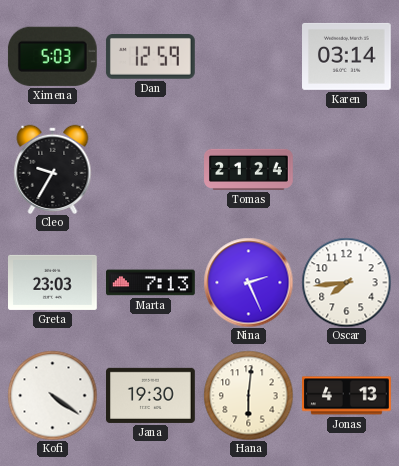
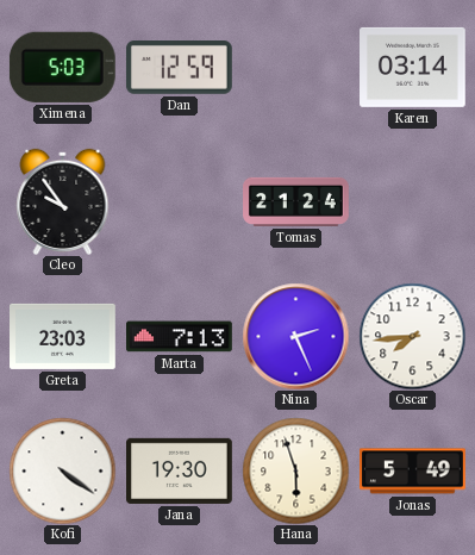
Cleo: 9:35 -> 9:54 (63, 201)
Hana: 6:01 -> 5:57 (295, 470)
Jonas: 4:13 -> 5:49 (413, 472)
